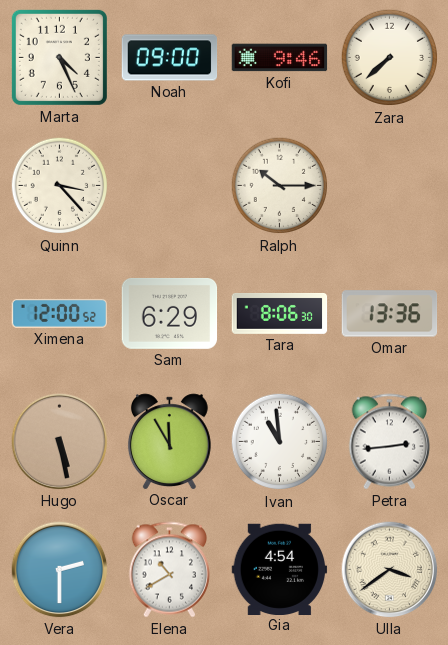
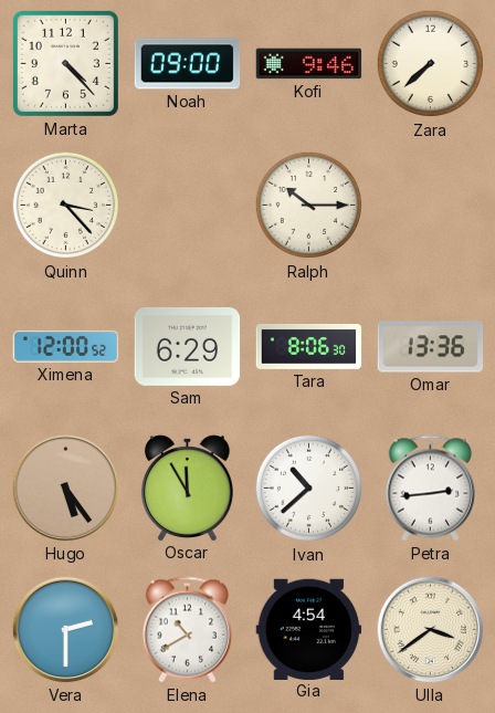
Marta: 4:26 -> 4:23 (65, 63)
Hugo: 5:28 -> 5:24 (66, 489)
Ivan: 10:59 -> 10:38 (309, 489)
